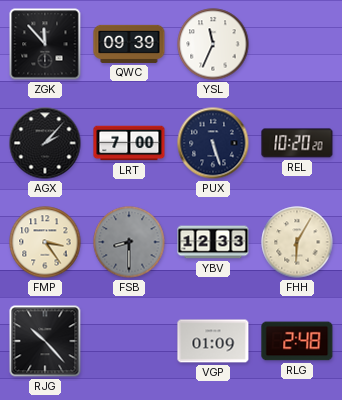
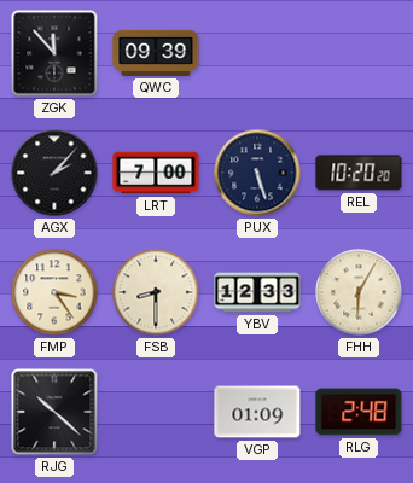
YSL: 11:34 -> none (213, 44)
FSB dial: grey -> cream (156, 292)
RJG: 10:23 -> 10:22 (54, 412)
